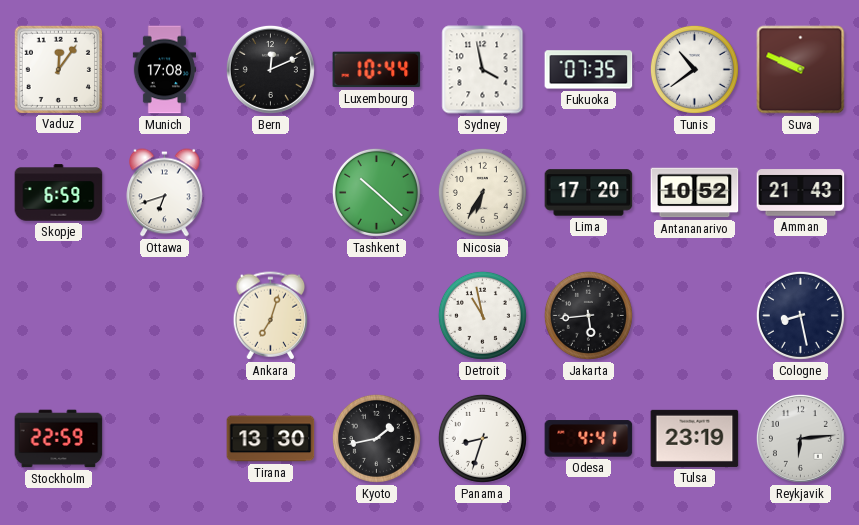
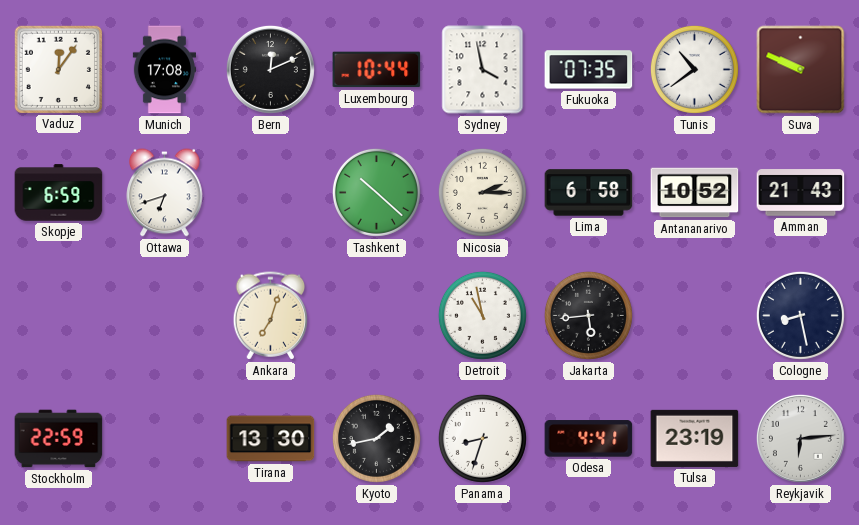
Nicosia: 6:35 -> 2:15 (482, 192)
Lima: 17:20 -> 6:58 (589, 193)
